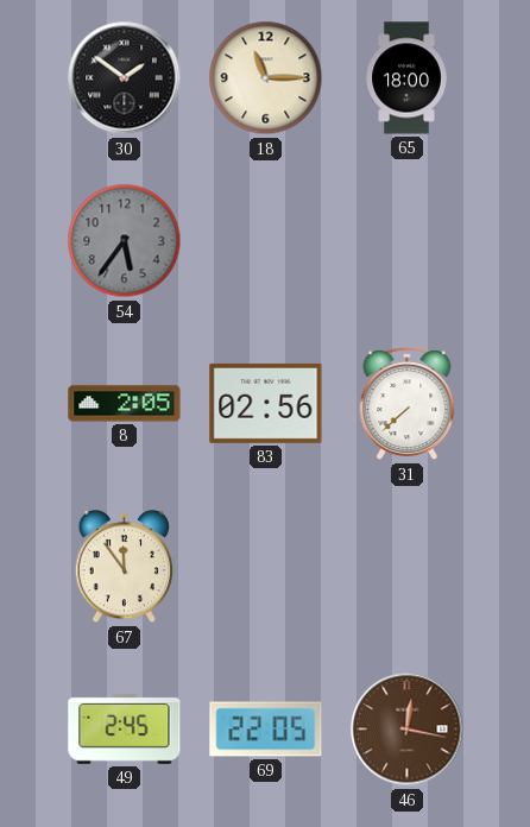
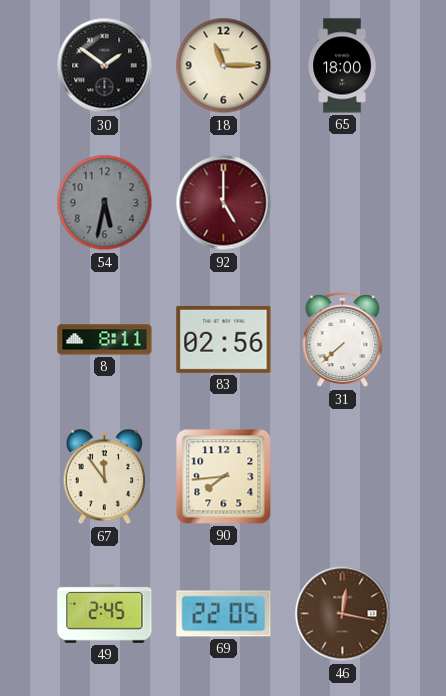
54: 5:36 -> 5:32 (105, 203)
92: none -> 5:00 (224, 203)
8: 2:05 -> 8:11 (105, 340)
90: none -> 7:44 (224, 477)
